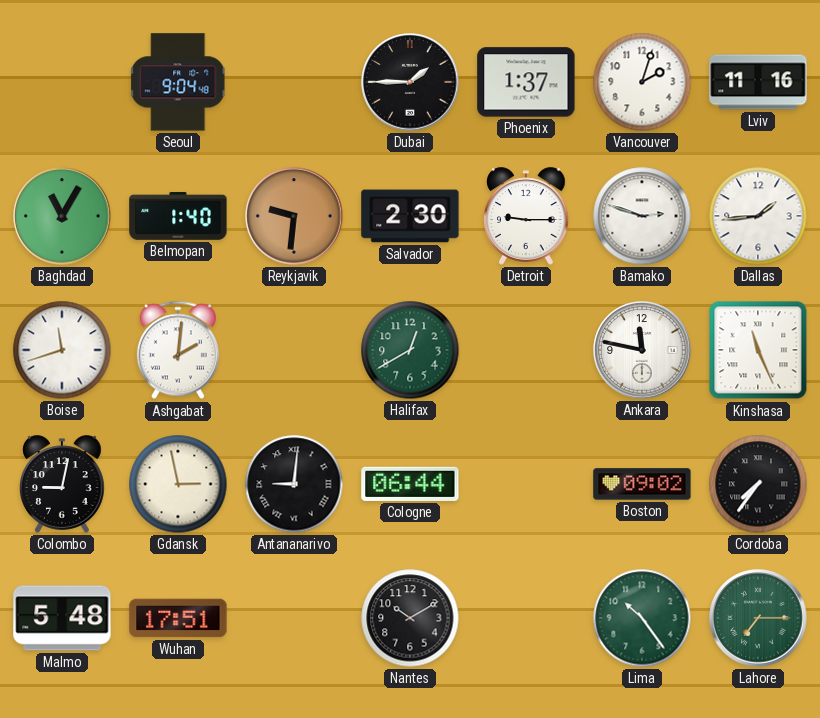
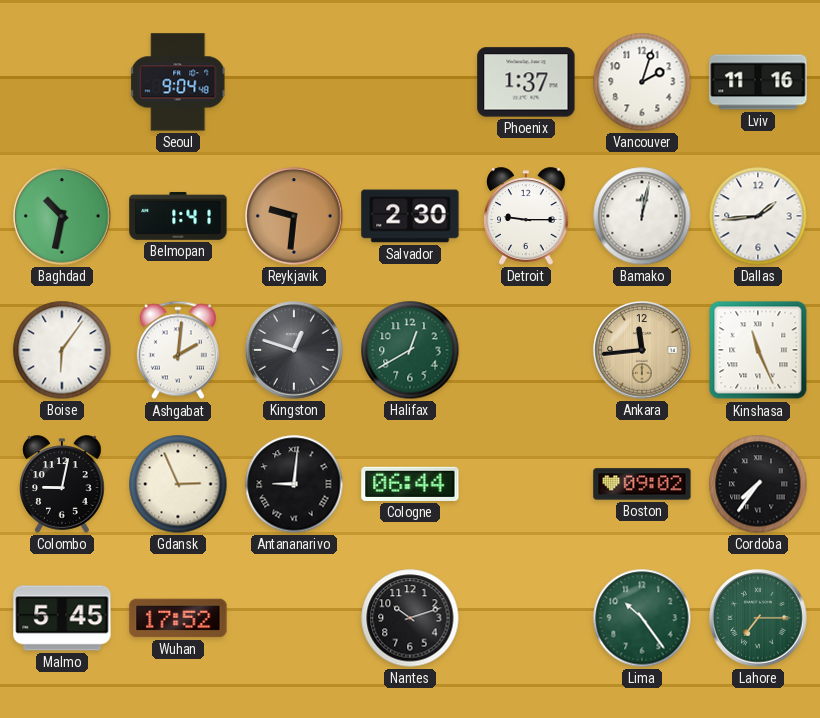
Dubai: 1:45 -> none (410, 82)
Baghdad: 11:05 -> 10:32 (62, 216)
Belmopan: 1:40 -> 1:41 (178, 216)
Bamako: 2:48 -> 12:02 (642, 216)
Boise: 11:42 -> 6:06 (62, 350)
Kingston: none -> 12:48 (294, 350)
Ankara: 11:47 -> 11:44 (642, 350)
Ankara dial: white -> champagne (642, 350)
Gdansk: 2:58 -> 2:56 (178, 484)
Malmo: 5:48 -> 5:45 (62, 618)
Wuhan: 17:51 -> 17:52 (178, 618)
Nantes: 10:10 -> 10:12 (410, 618)
